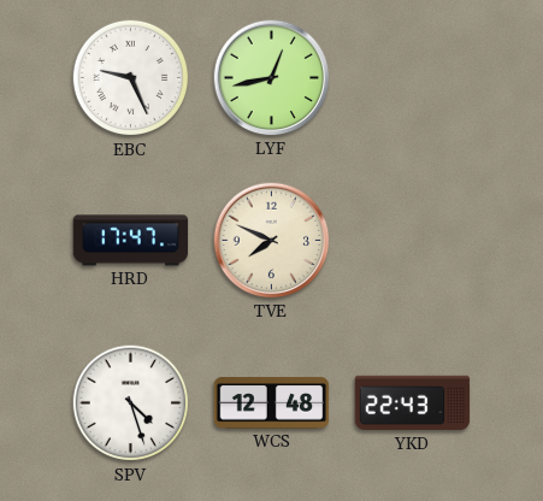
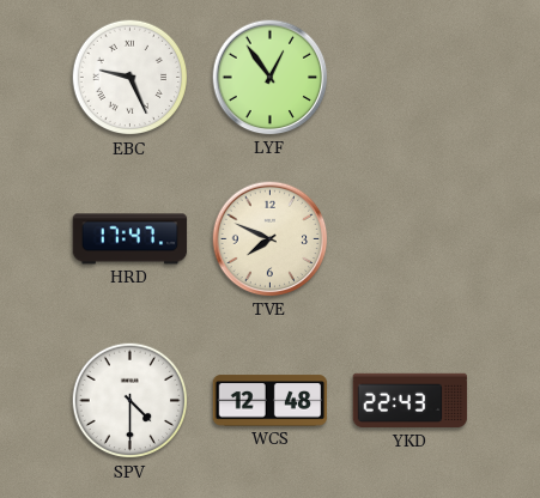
LYF: 12:43 -> 12:54 (271, 78)
SPV: 4:27 -> 4:30 (131, 401)
